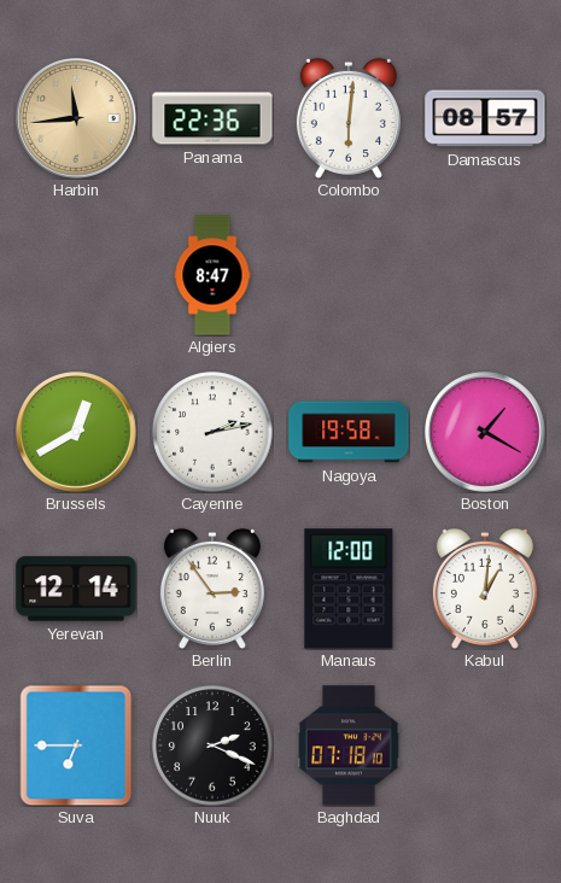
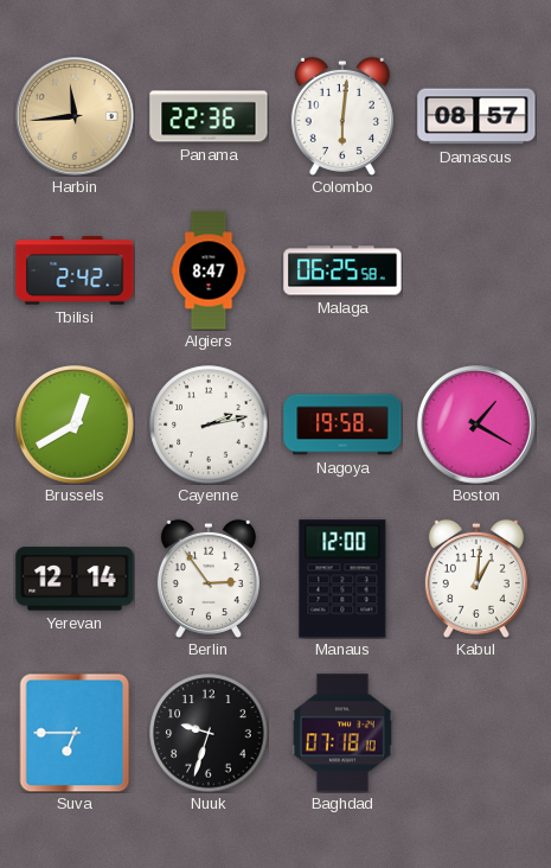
Tbilisi: none -> 2:42 (75, 270)
Malaga: none -> 06:25 (342, 270)
Nuuk: 2:19 -> 9:33 (209, 733)
